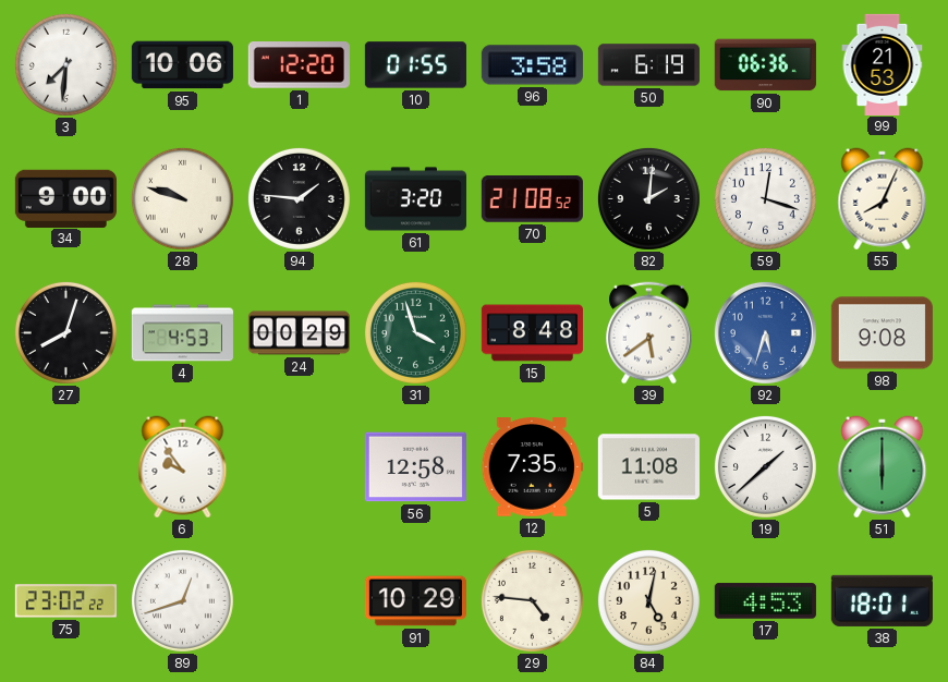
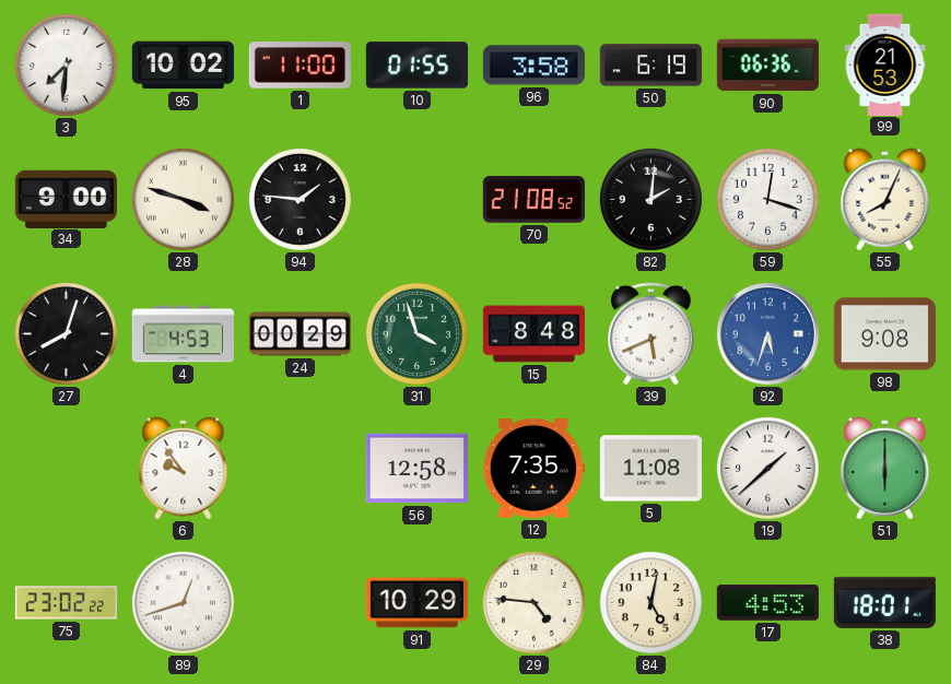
95: 10:06 -> 10:02 (183, 66)
1: 12:20 -> 11:00 (300, 66)
28: 9:48 -> 3:48 (183, 199)
61: 3:20 -> none (415, 199)
39: 5:39 -> 5:41 (651, 334)
